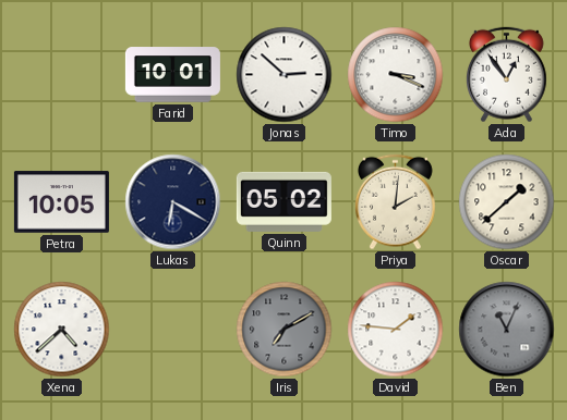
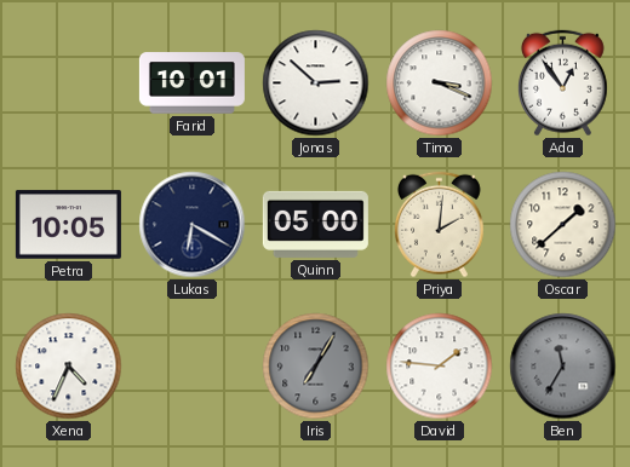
Quinn: 05:02 -> 05:00 (315, 224)
Xena: 4:38 -> 4:34 (69, 367)
Iris: 7:10 -> 7:05 (316, 367)
Ben: 11:04 -> 11:35 (563, 367)
